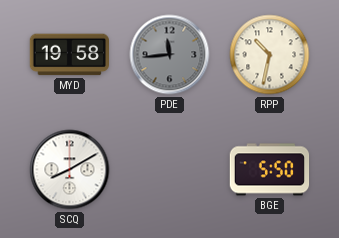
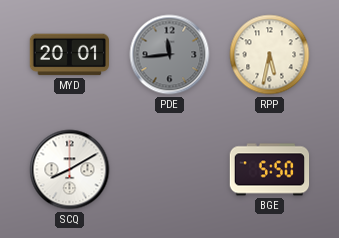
MYD: 19:58 -> 20:01 (69, 55)
RPP: 10:32 -> 5:32 (270, 55)
